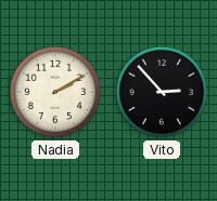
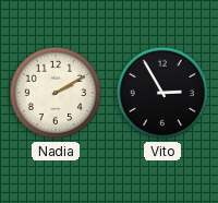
Vito: 2:53 -> 2:55 (162, 93)
